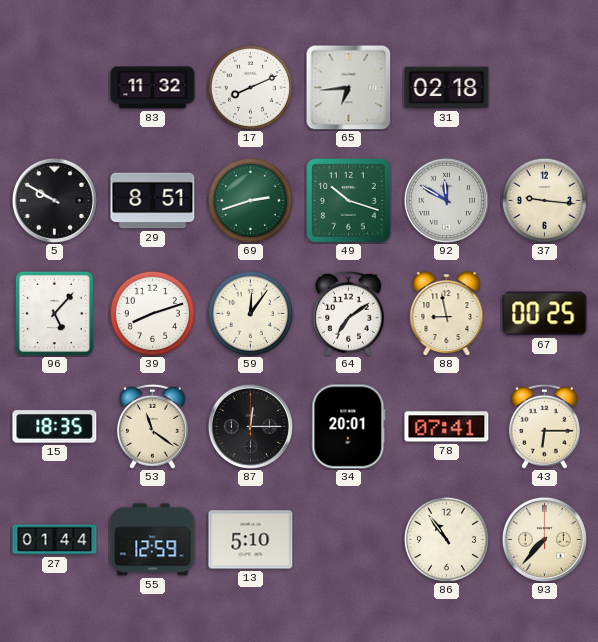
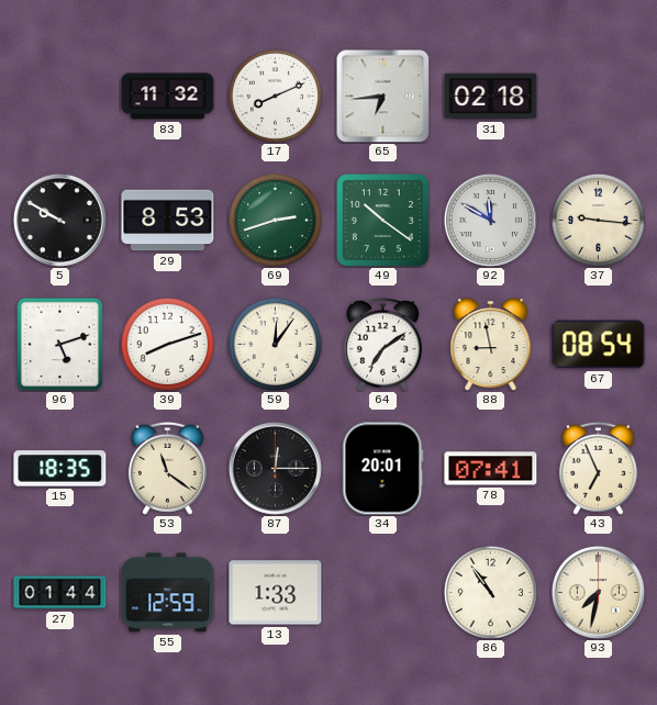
29: 8:51 -> 8:53 (168, 221)
49: 10:18 -> 10:21 (383, 221)
96: 5:07 -> 5:12 (59, 344)
67: 00:25 -> 08:54 (599, 345)
43: 6:15 -> 6:56 (598, 468)
13: 5:10 -> 1:33 (276, 593)
93: 7:37 -> 7:32 (598, 592)
